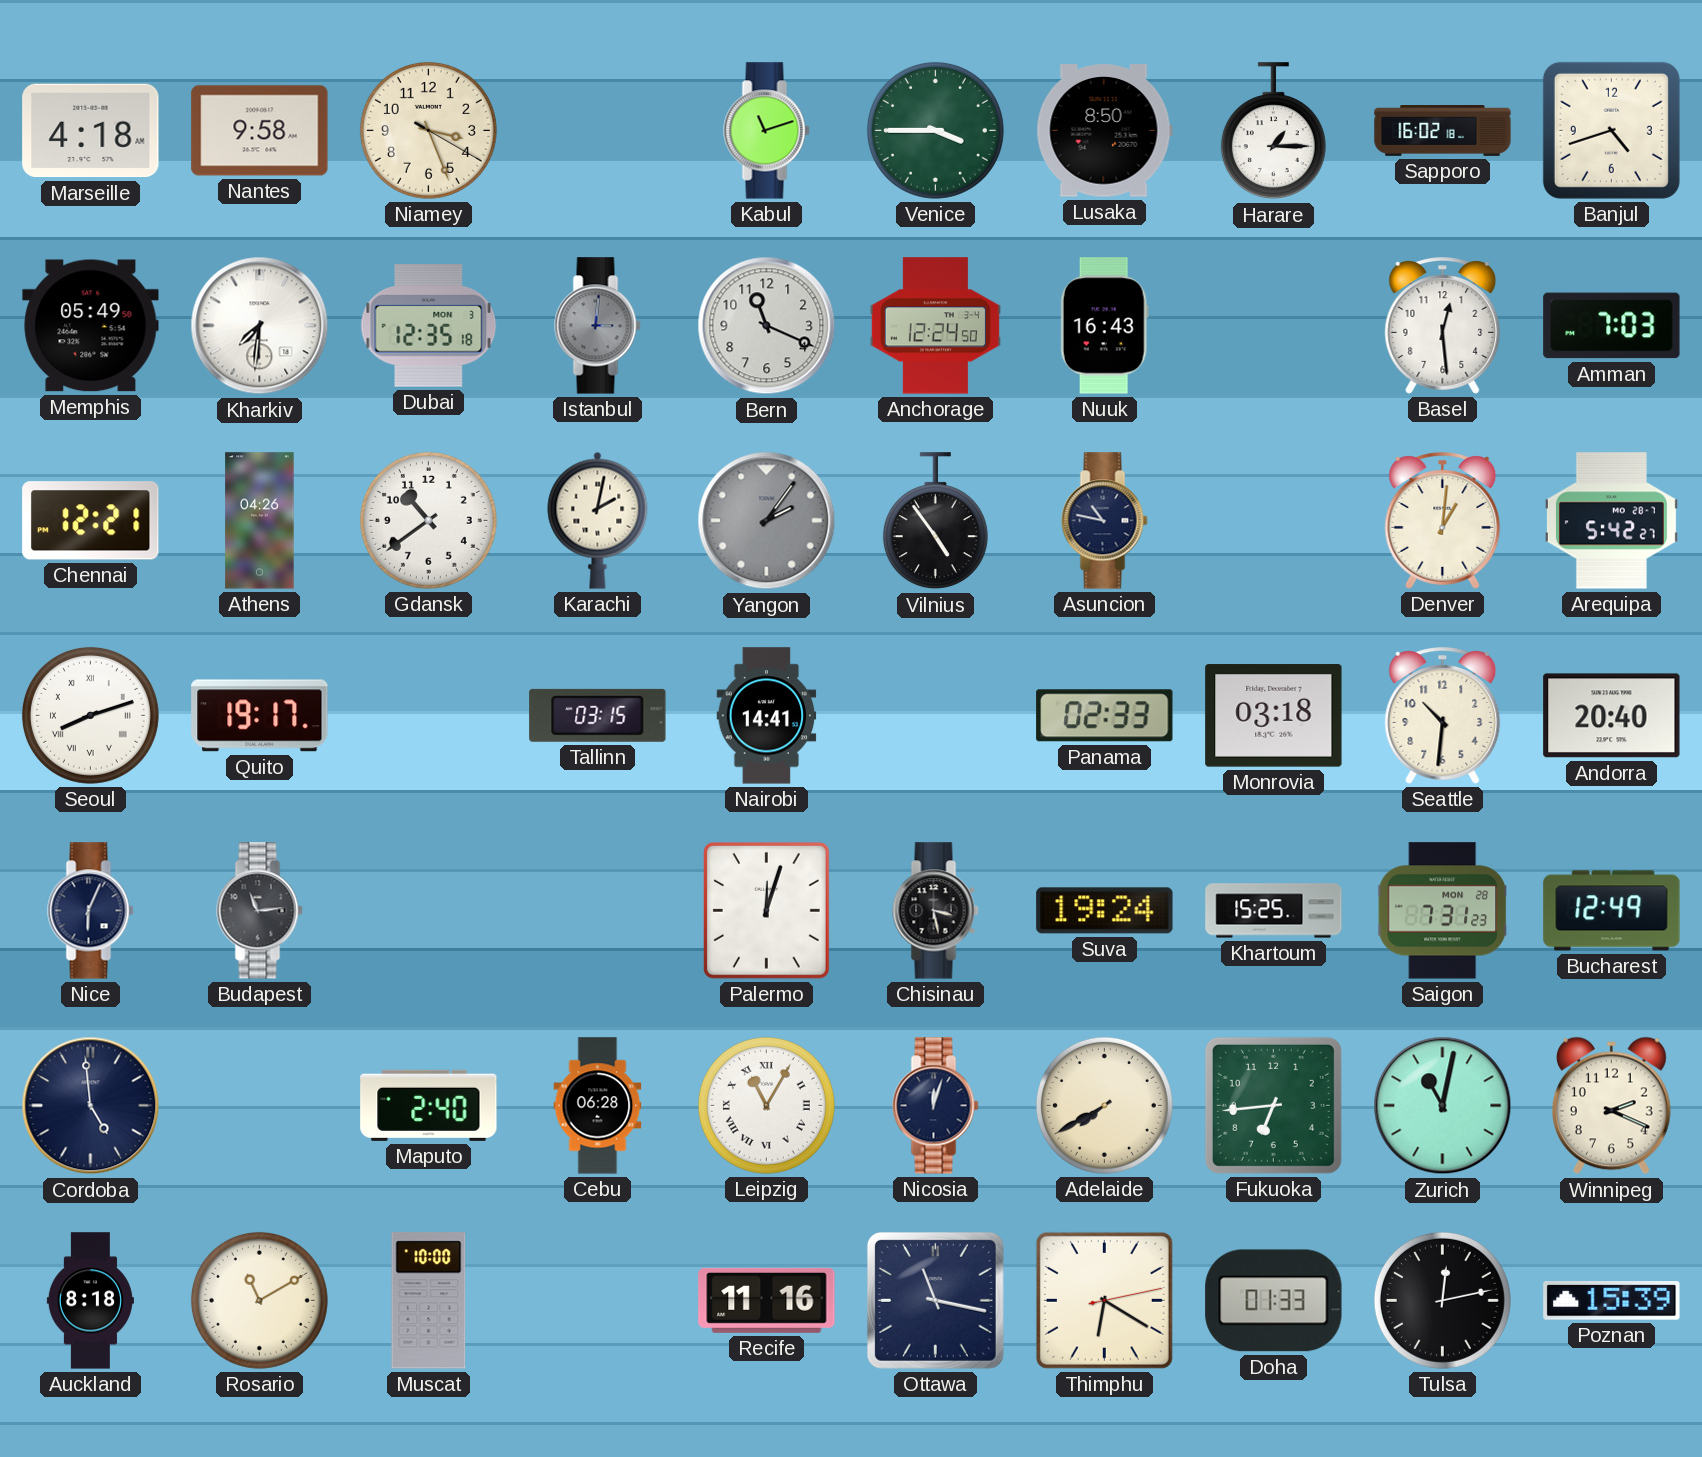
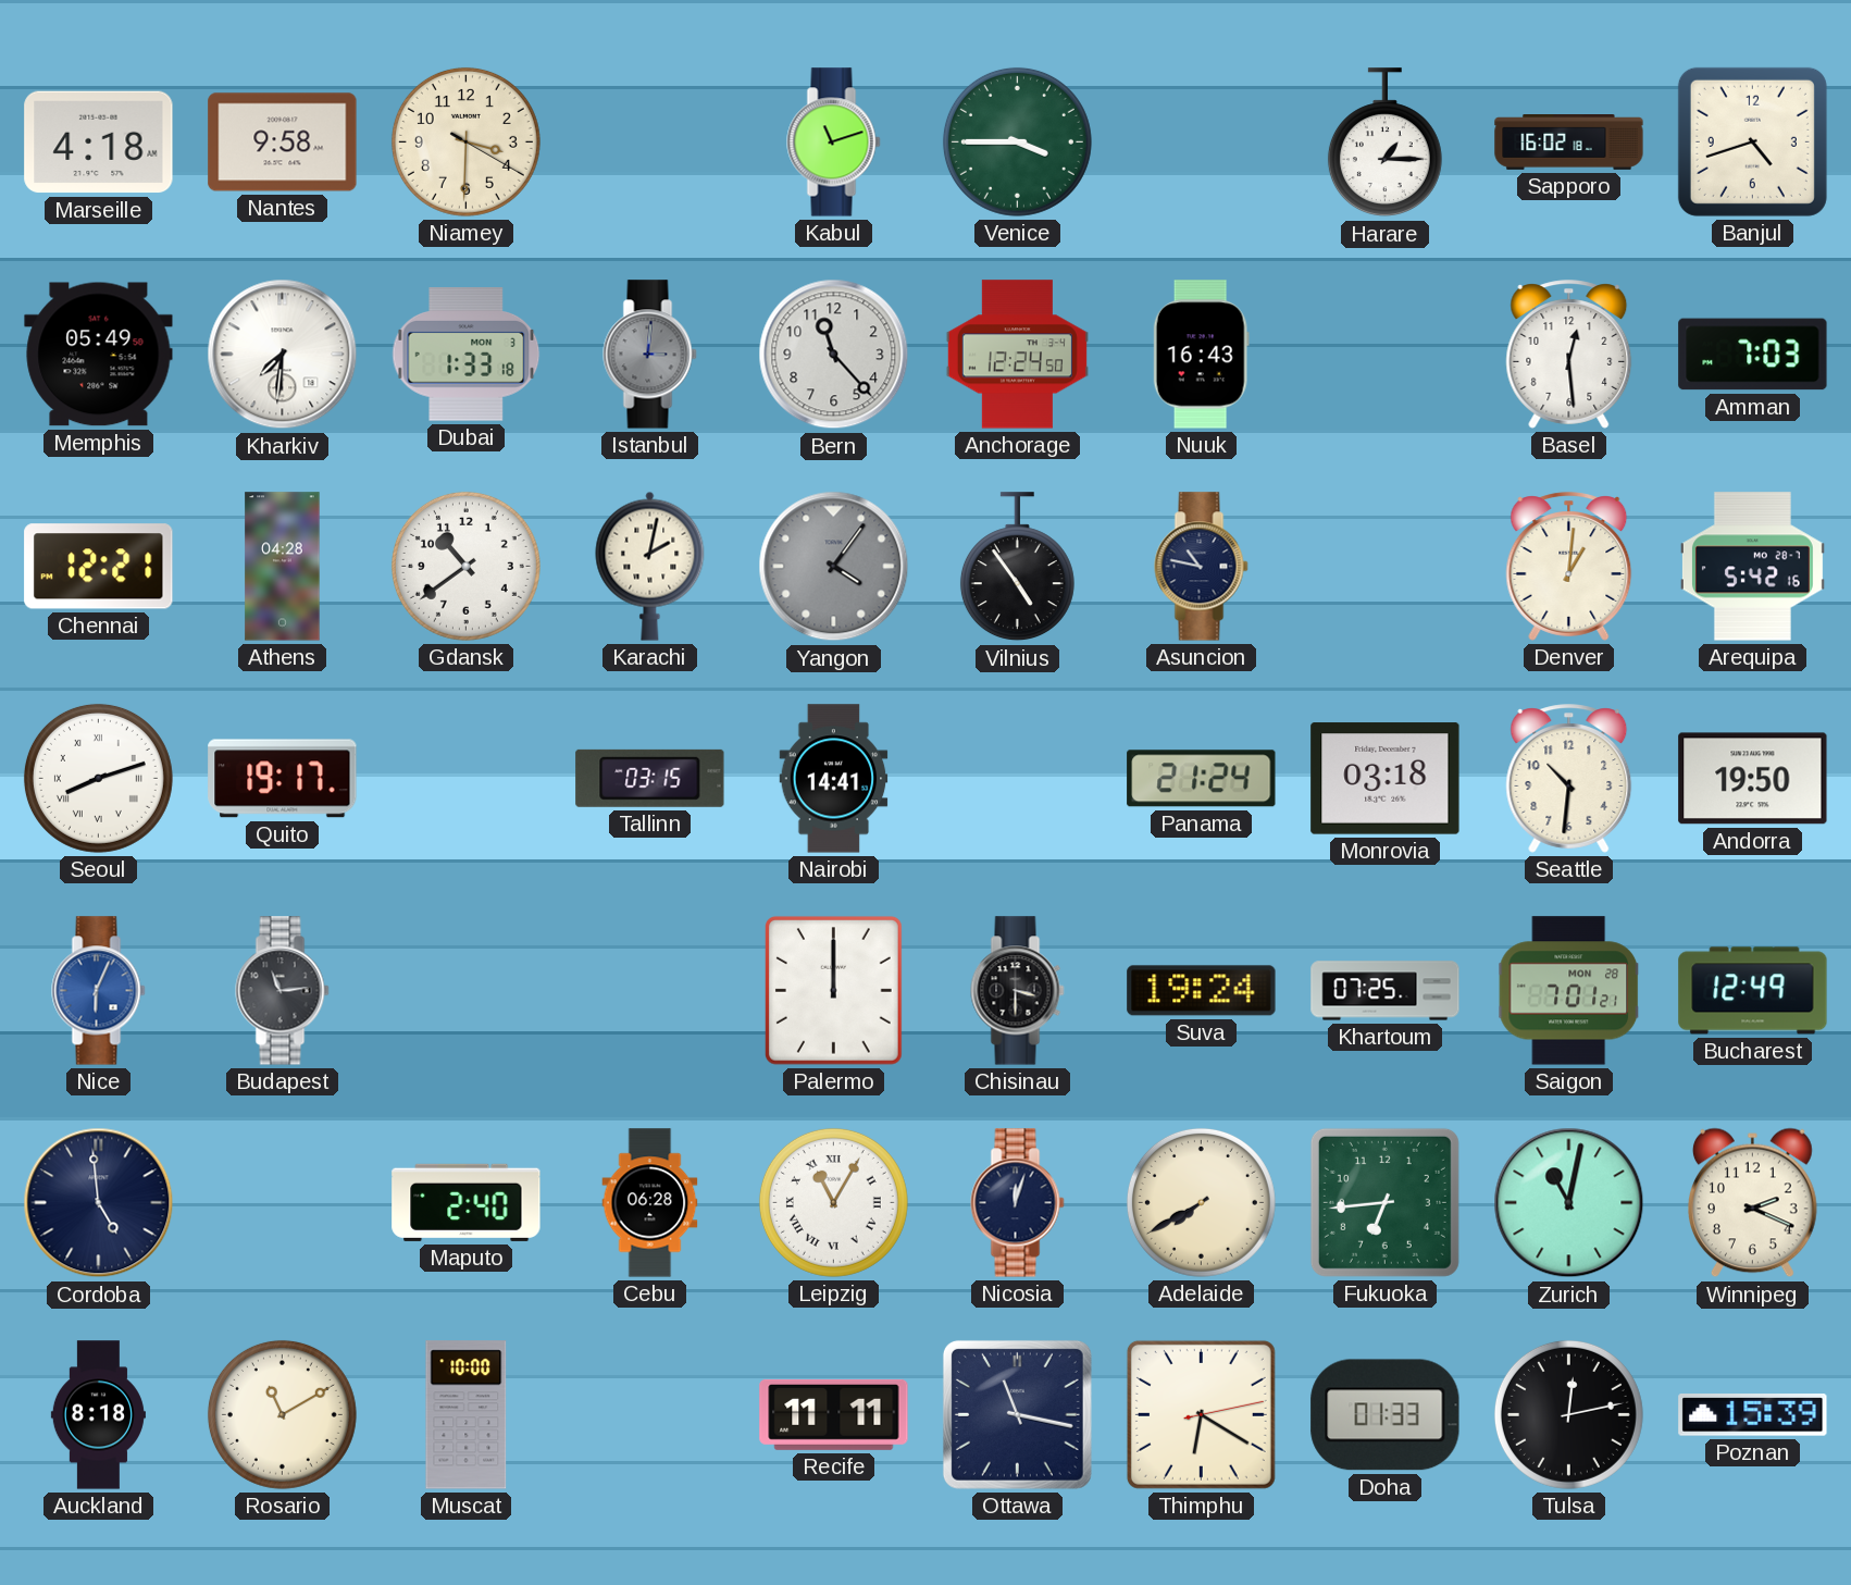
Niamey: 3:26 -> 3:30 (465, 141)
Lusaka: 8:50 -> none (1104, 131)
Dubai: 12:35 -> 1:33 (467, 355)
Bern: 11:19 -> 11:23 (834, 355)
Athens: 04:26 -> 04:28 (283, 567)
Yangon: 2:06 -> 4:06 (834, 567)
Arequipa: 5:42:27 -> 5:42:16 (1752, 567)
Panama: 02:33 -> 21:24 (1202, 779)
Andorra: 20:40 -> 19:50 (1753, 779)
Nice dial: navy -> blue (99, 991)
Palermo: 12:03 -> 12:00 (833, 990)
Chisinau: 3:28 -> 3:30 (1018, 991)
Khartoum: 15:25 -> 07:25 (1386, 991)
Saigon: 7:31 -> 7:01 (1569, 991)
Recife: 11:16 -> 11:11 (834, 1414)
